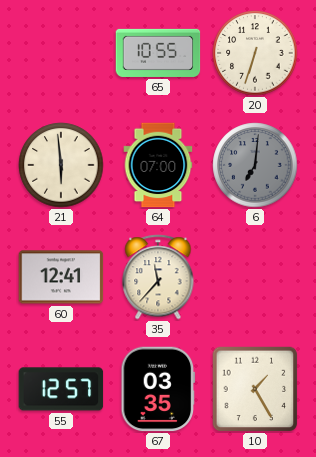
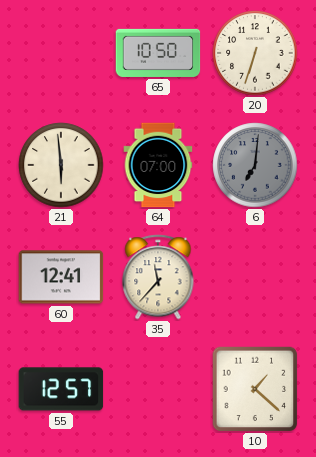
65: 10:55 -> 10:50 (158, 53)
67: 03:35 -> none (158, 389)
10: 1:25 -> 1:22 (255, 389)
